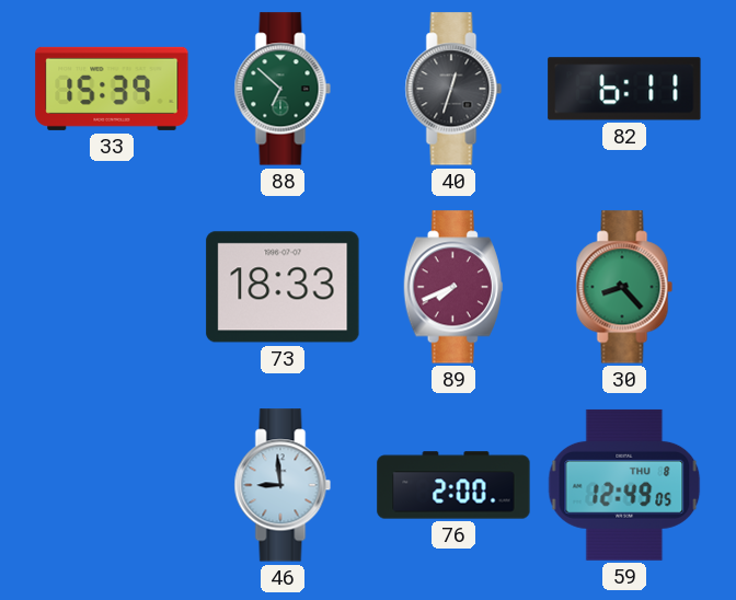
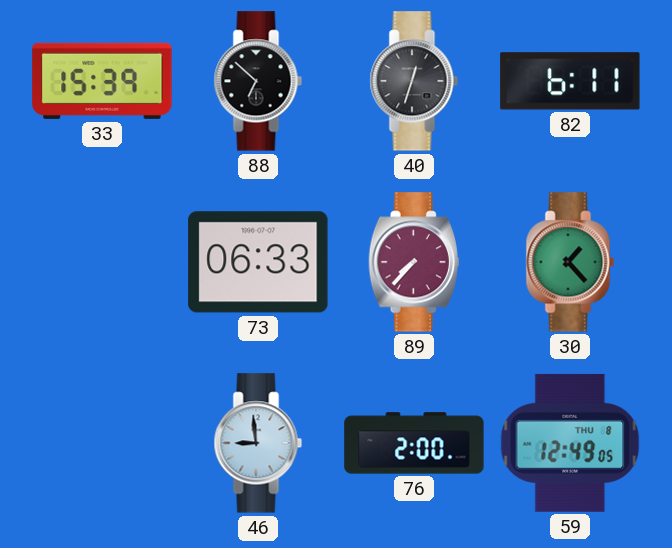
88 dial: green -> black (258, 81)
73: 18:33 -> 06:33 (258, 262)
89: 7:41 -> 7:37 (414, 262)
30: 8:23 -> 1:23 (570, 262)
